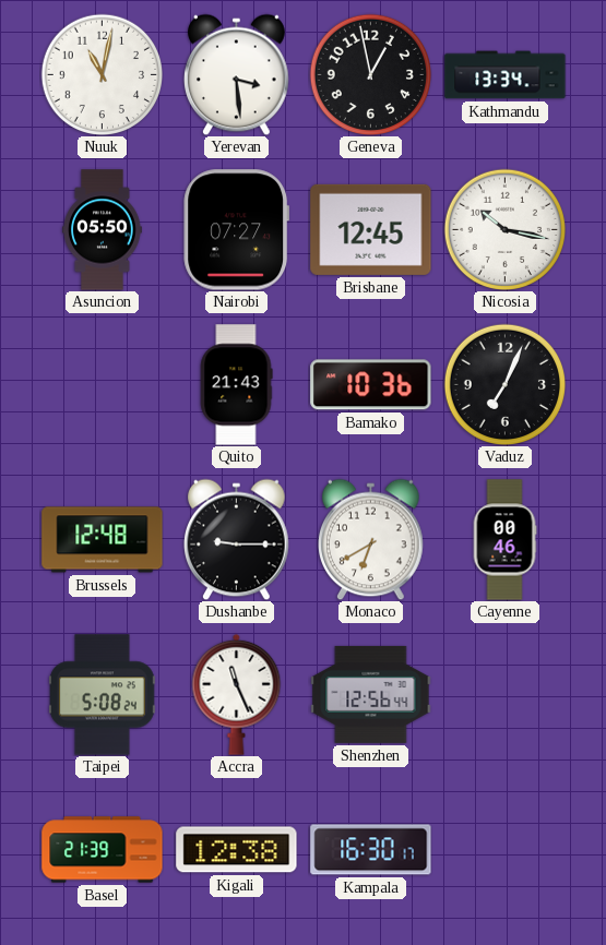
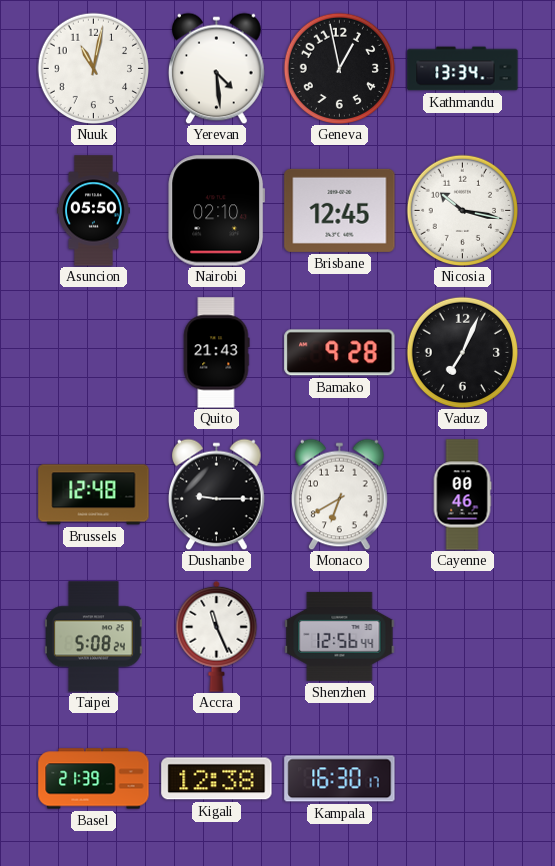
Yerevan: 3:29 -> 4:29 (217, 68)
Nairobi: 07:27 -> 02:10 (217, 211)
Bamako: 10:36 -> 9:28 (340, 353)
